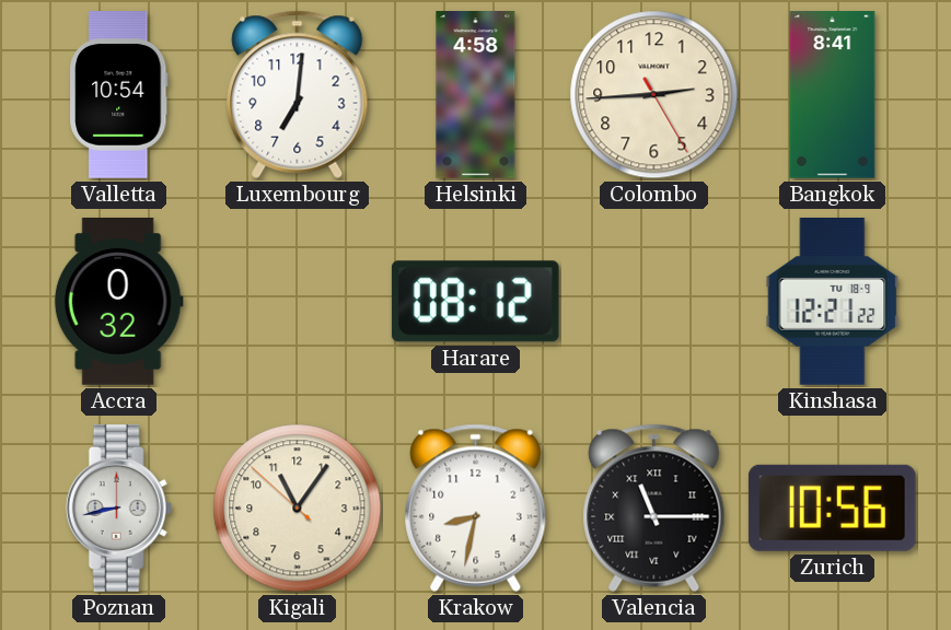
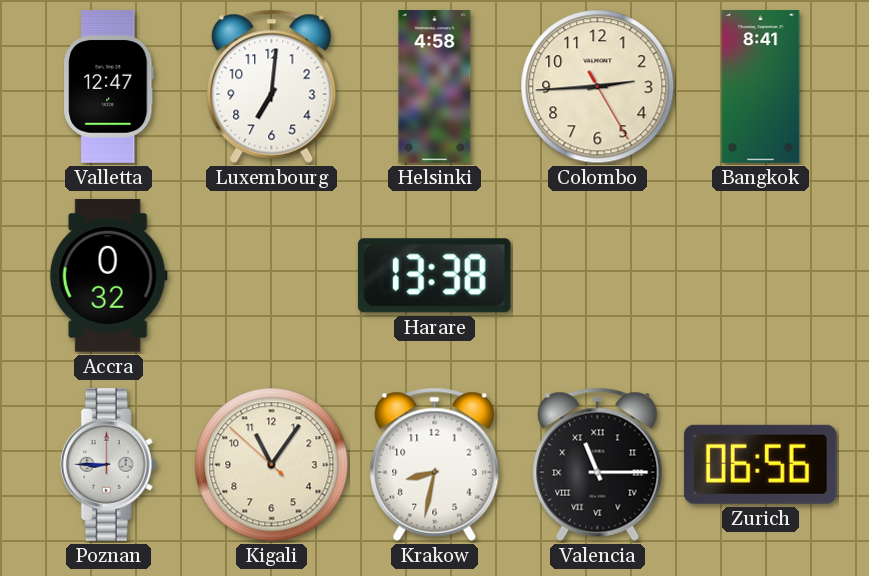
Valletta: 10:54 -> 12:47 (109, 87)
Harare: 08:12 -> 13:38 (434, 276)
Kinshasa: 12:21 -> none (833, 302)
Poznan: 8:43 -> 8:45 (108, 465)
Zurich: 10:56 -> 06:56 (760, 464)
